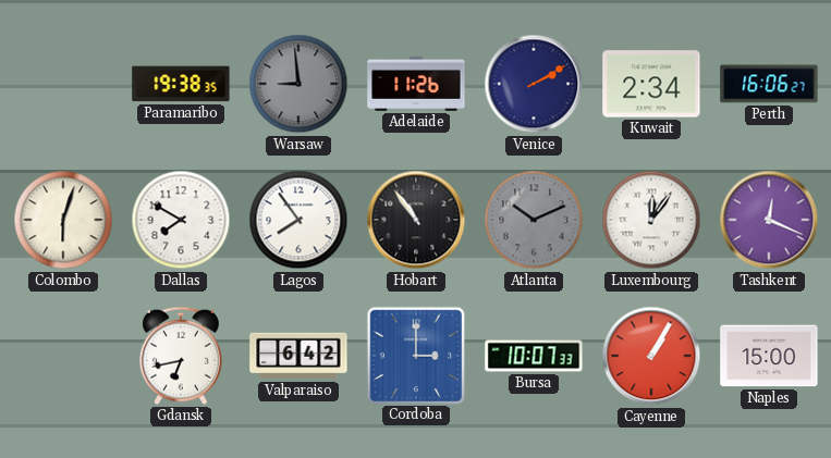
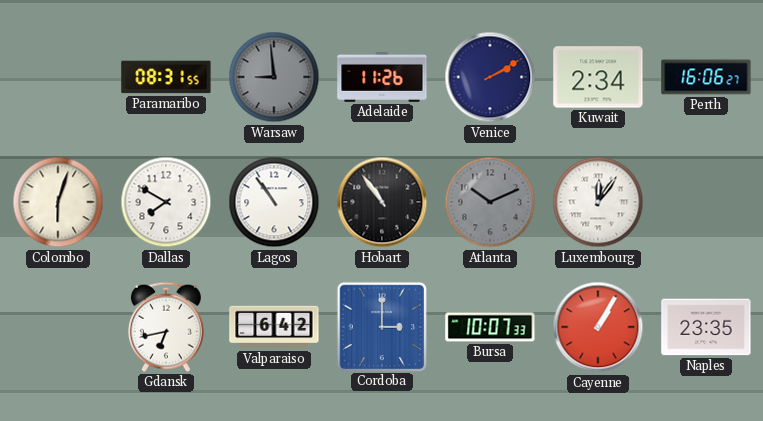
Paramaribo: 19:38 -> 08:31 (166, 77)
Lagos: 7:54 -> 10:54 (274, 202)
Tashkent: 12:19 -> none (769, 220)
Naples: 15:00 -> 23:35 (706, 327)
